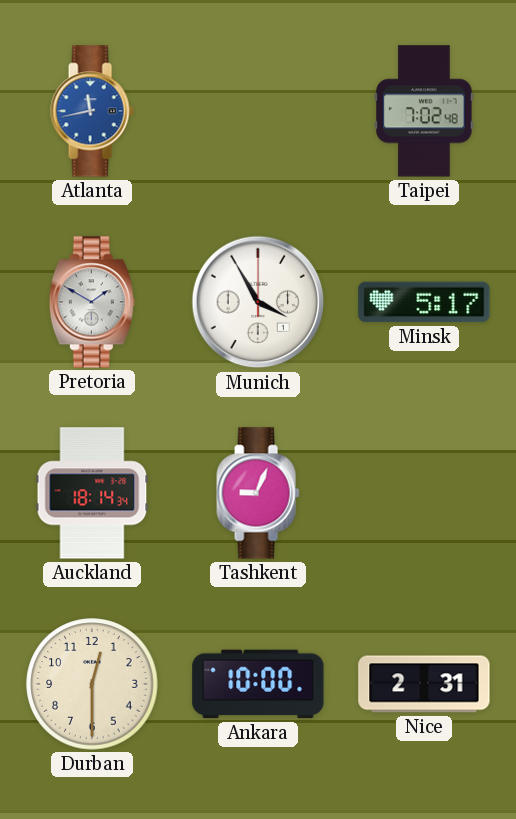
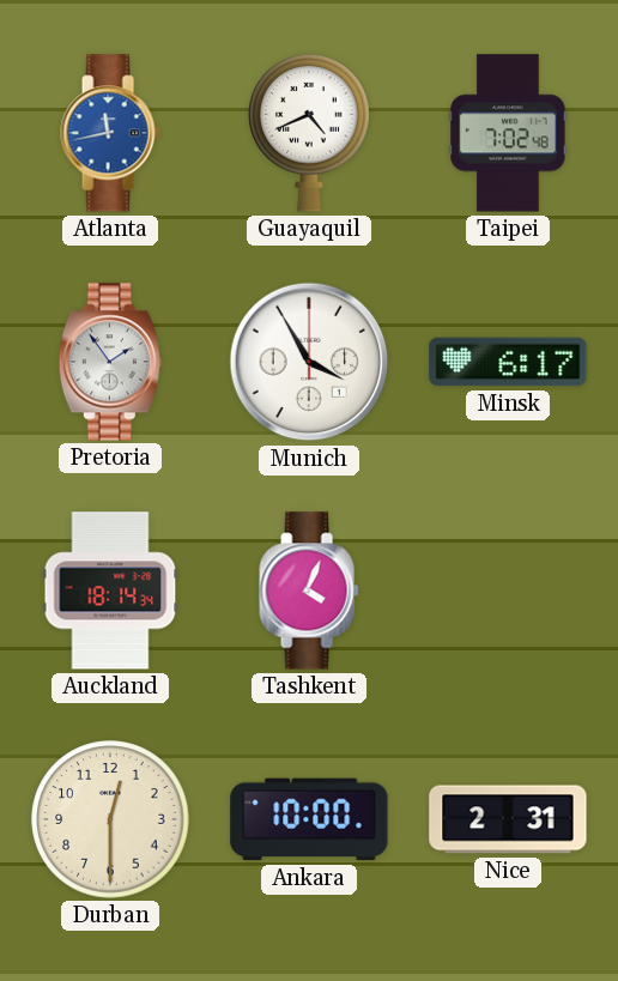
Guayaquil: none -> 4:41 (309, 134)
Pretoria: 1:50 -> 1:54 (110, 362)
Minsk: 5:17 -> 6:17 (508, 362)
Tashkent: 9:04 -> 4:04 (309, 591)
